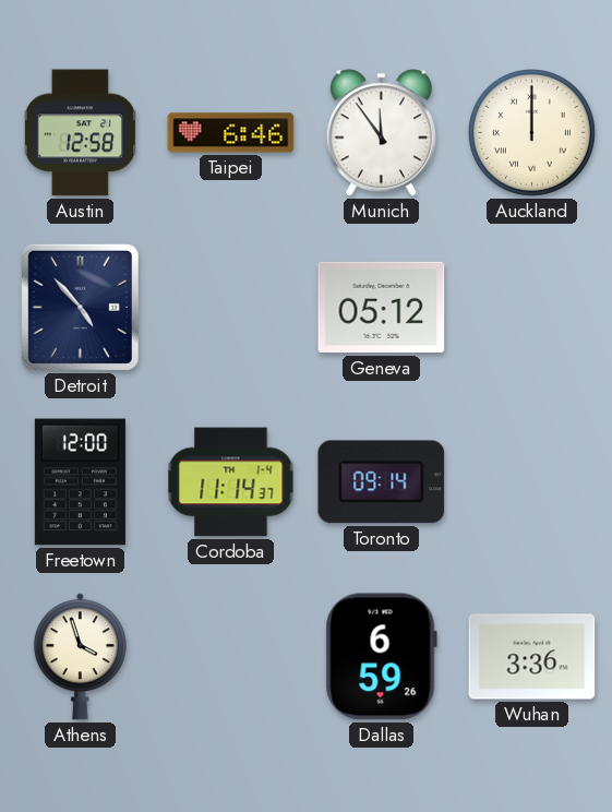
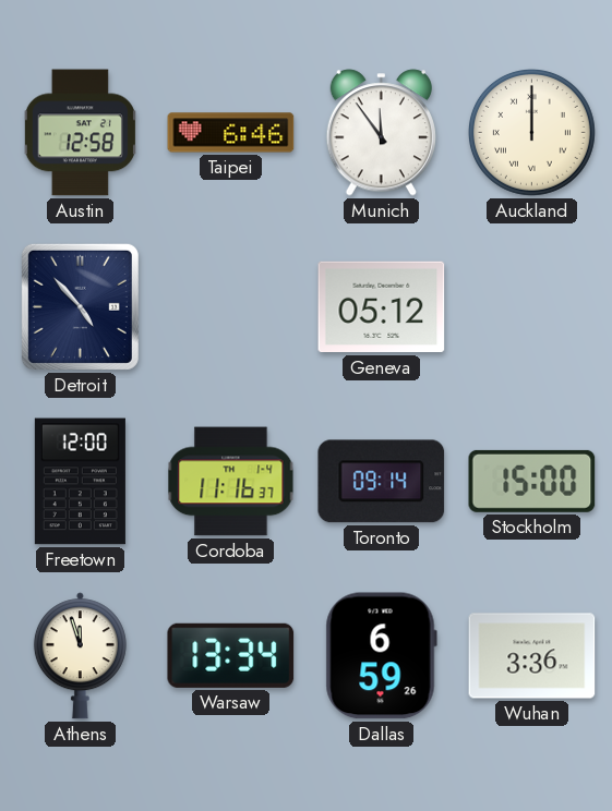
Cordoba: 11:14 -> 11:16 (231, 482)
Stockholm: none -> 15:00 (532, 481)
Athens: 3:57 -> 11:57 (80, 656)
Warsaw: none -> 13:34 (231, 655)
